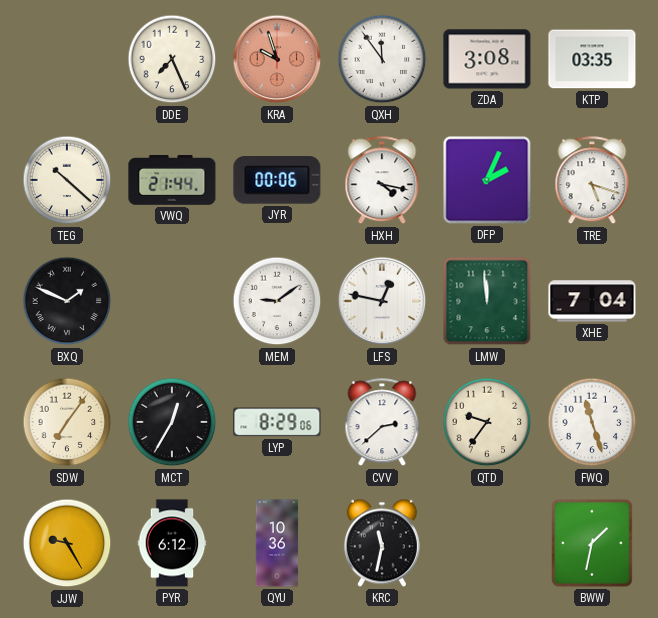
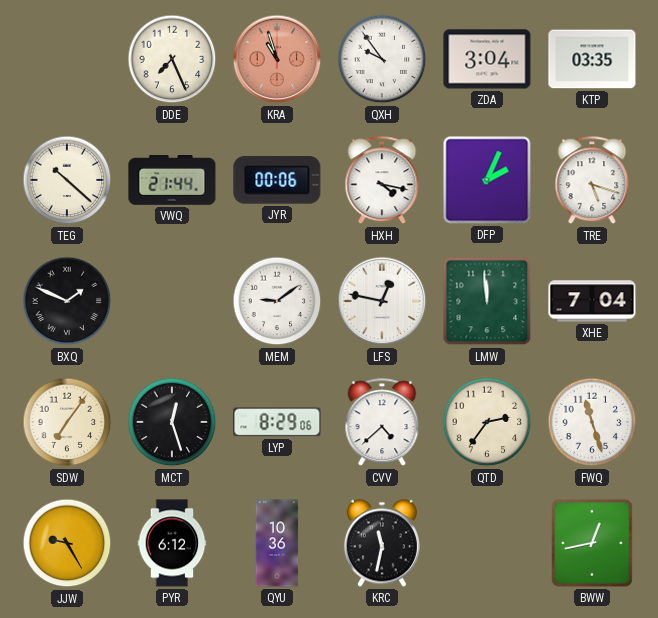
KRA: 9:57 -> 10:57 (277, 59)
QXH: 11:54 -> 9:54 (382, 59)
ZDA: 3:08 -> 3:04 (487, 59)
MCT: 12:35 -> 12:27 (172, 422)
CVV: 2:38 -> 4:38 (382, 423)
QTD: 9:36 -> 2:36 (487, 422)
BWW: 1:32 -> 12:43 (592, 543)
